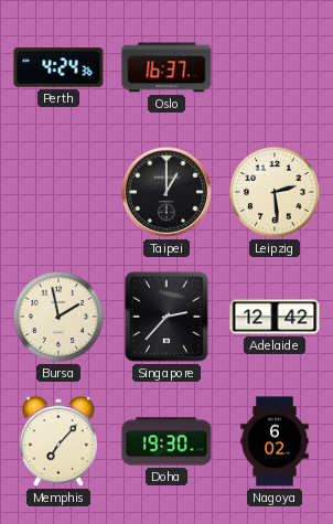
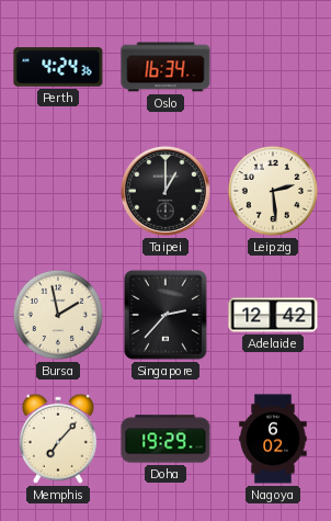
Oslo: 16:37 -> 16:34 (165, 67)
Doha: 19:30 -> 19:29 (165, 439)
